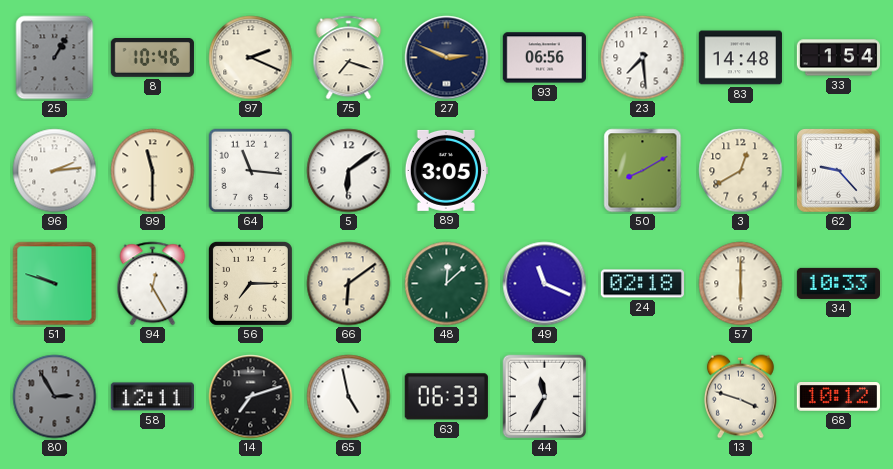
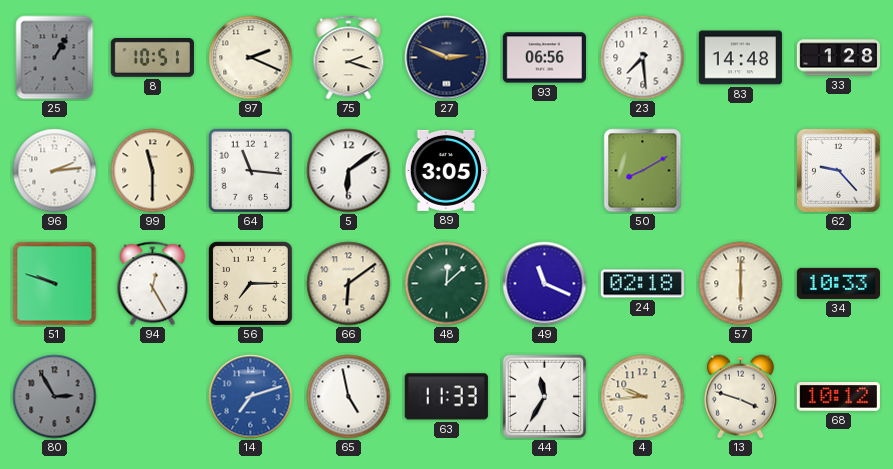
8: 10:46 -> 10:51 (152, 58)
75: 7:18 -> 2:18 (349, 58)
33: 1:54 -> 1:28 (838, 58)
3: 12:40 -> none (741, 171)
58: 12:11 -> none (152, 397)
14 dial: black -> blue (251, 397)
63: 06:33 -> 11:33 (446, 397)
4: none -> 9:44 (643, 397)
